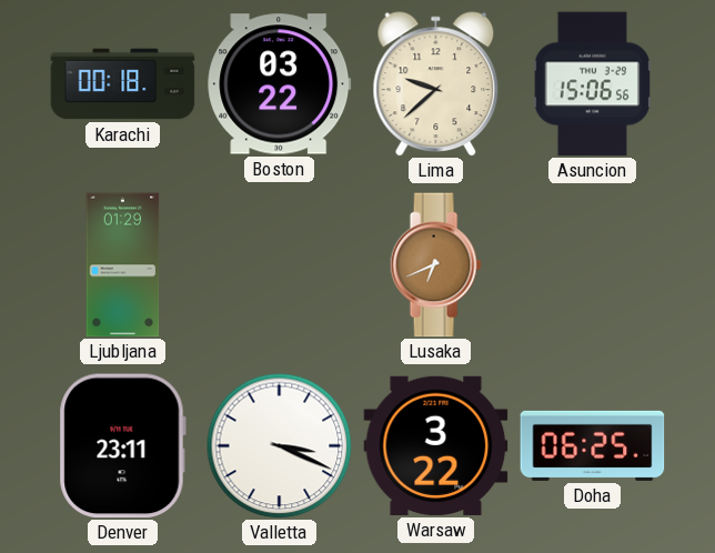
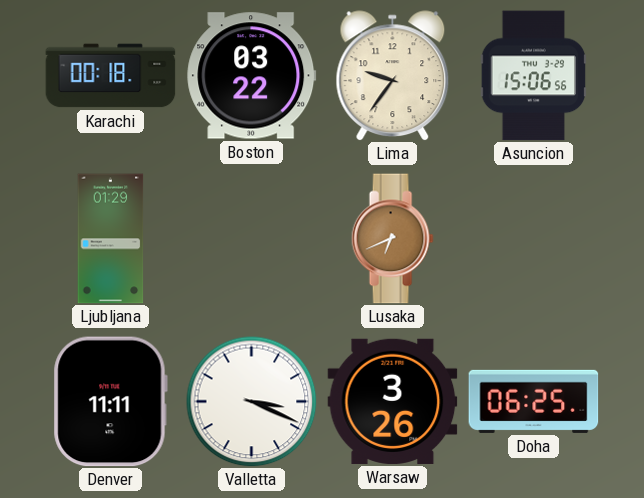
Lima: 9:38 -> 9:36 (393, 76)
Denver: 23:11 -> 11:11 (110, 402)
Warsaw: 3:22 -> 3:26 (393, 401)
